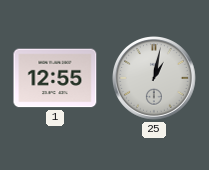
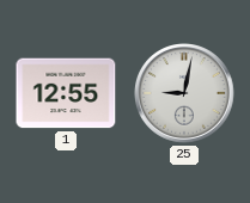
25: 1:02 -> 9:02 (185, 94)
